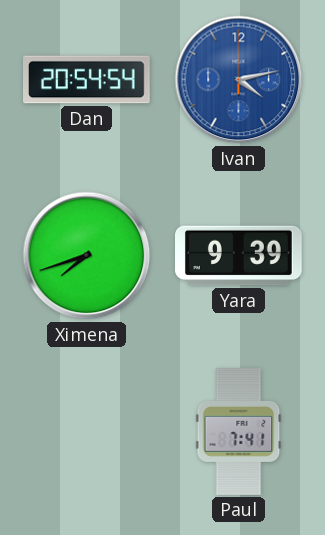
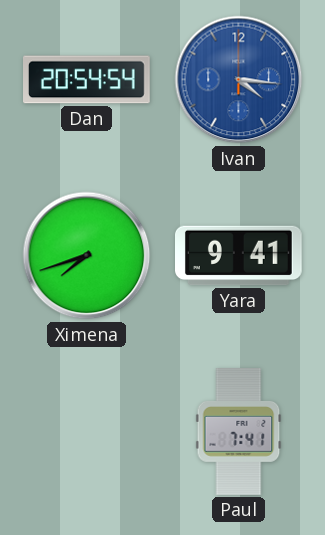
Ivan: 4:13 -> 4:16 (239, 80)
Yara: 9:39 -> 9:41 (239, 256)
